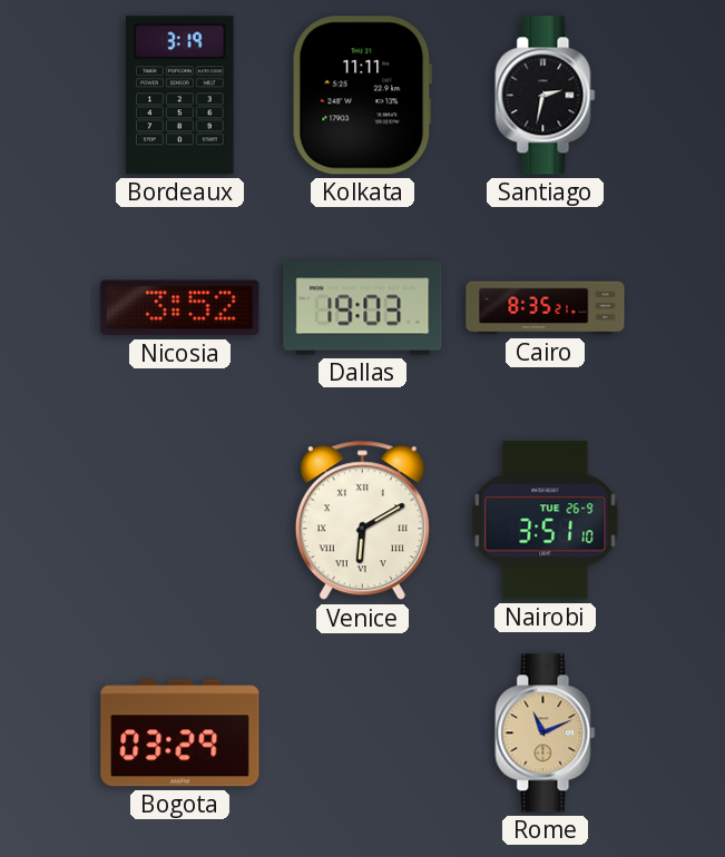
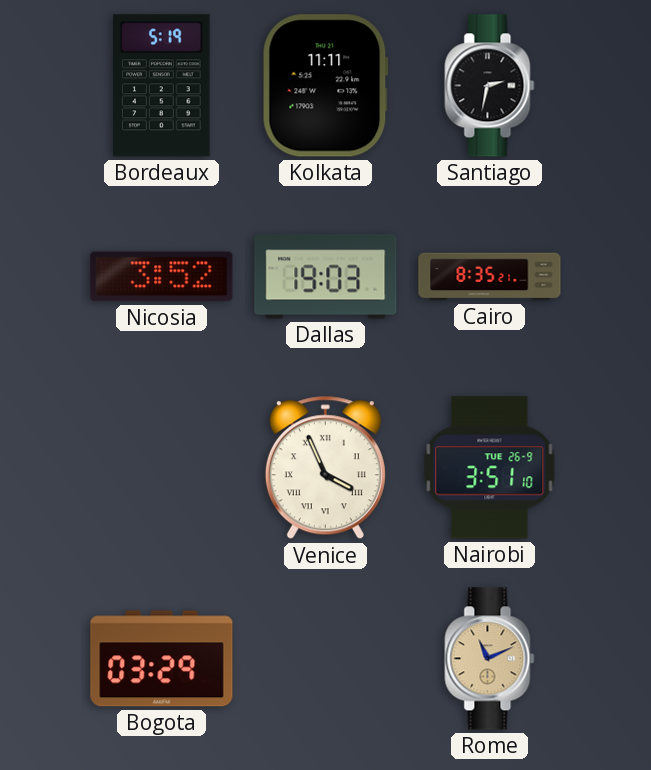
Bordeaux: 3:19 -> 5:19 (162, 86)
Venice: 6:10 -> 3:56 (325, 468)
